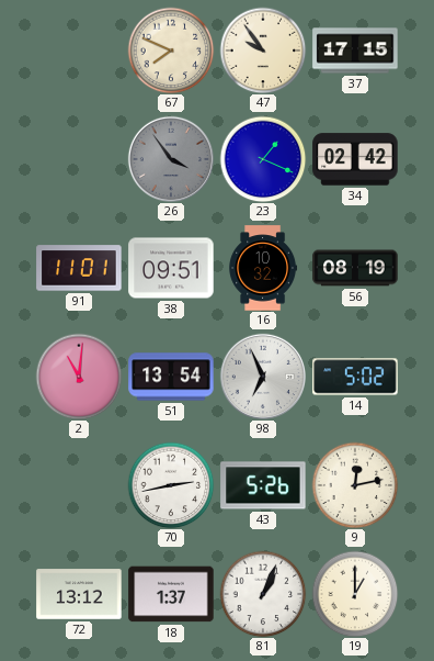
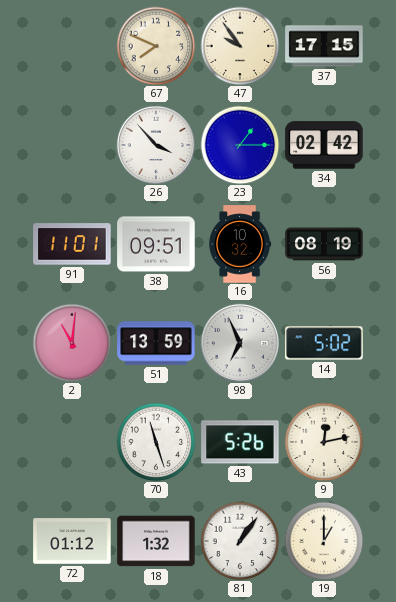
26: 3:54 -> 3:53 (155, 144)
26 dial: grey -> white (155, 144)
23: 1:19 -> 1:15 (240, 145)
51: 13:54 -> 13:59 (156, 343)
70: 2:43 -> 11:27 (156, 442)
72: 13:12 -> 01:12 (72, 541)
18: 1:37 -> 1:32 (156, 541)
81: 1:04 -> 1:06 (240, 541)
